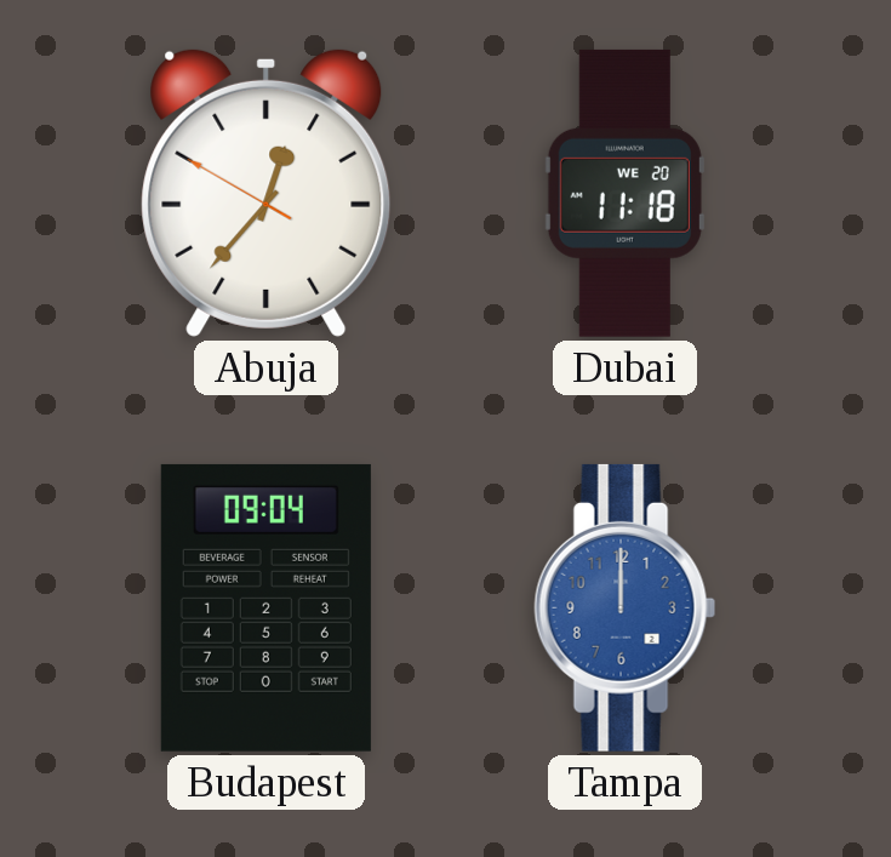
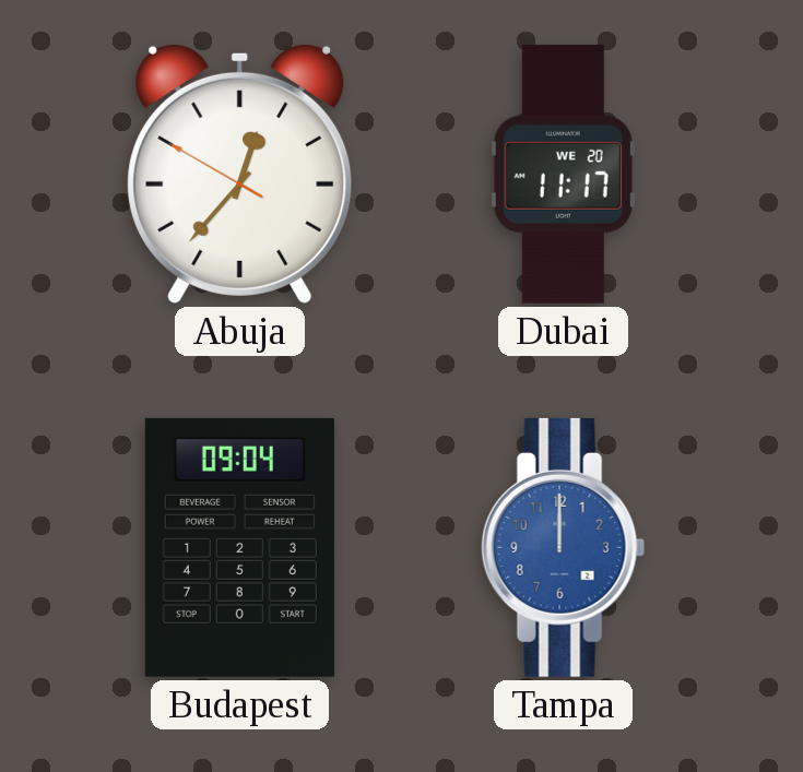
Dubai: 11:18 -> 11:17 (563, 174)
